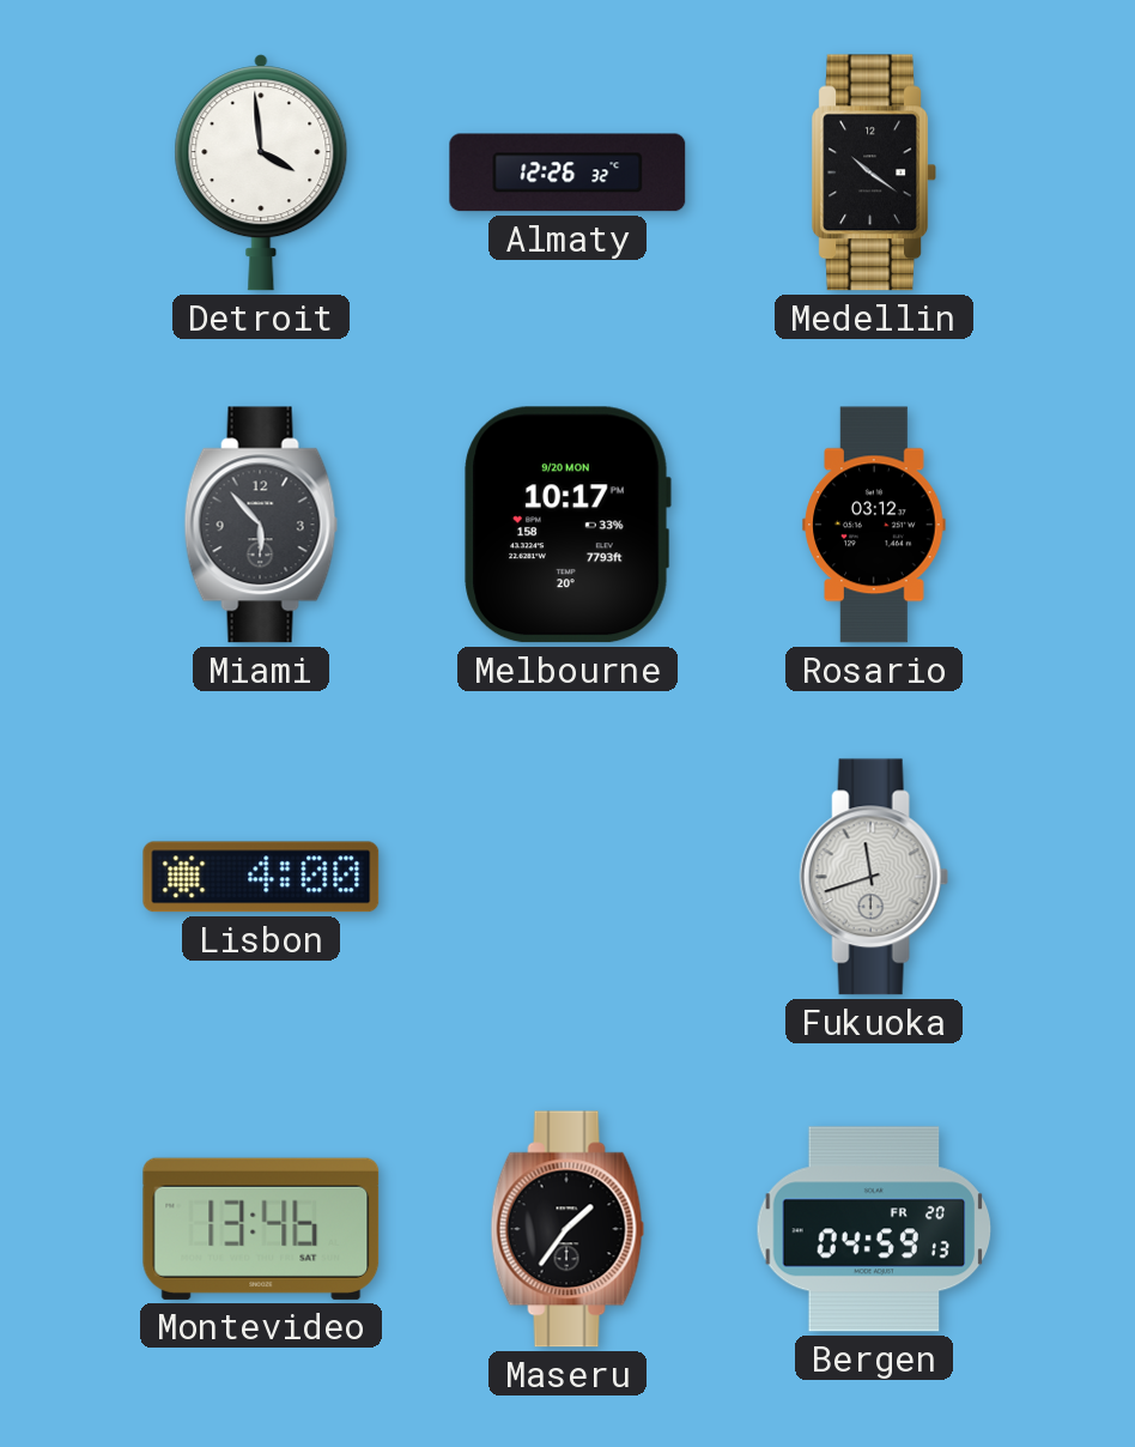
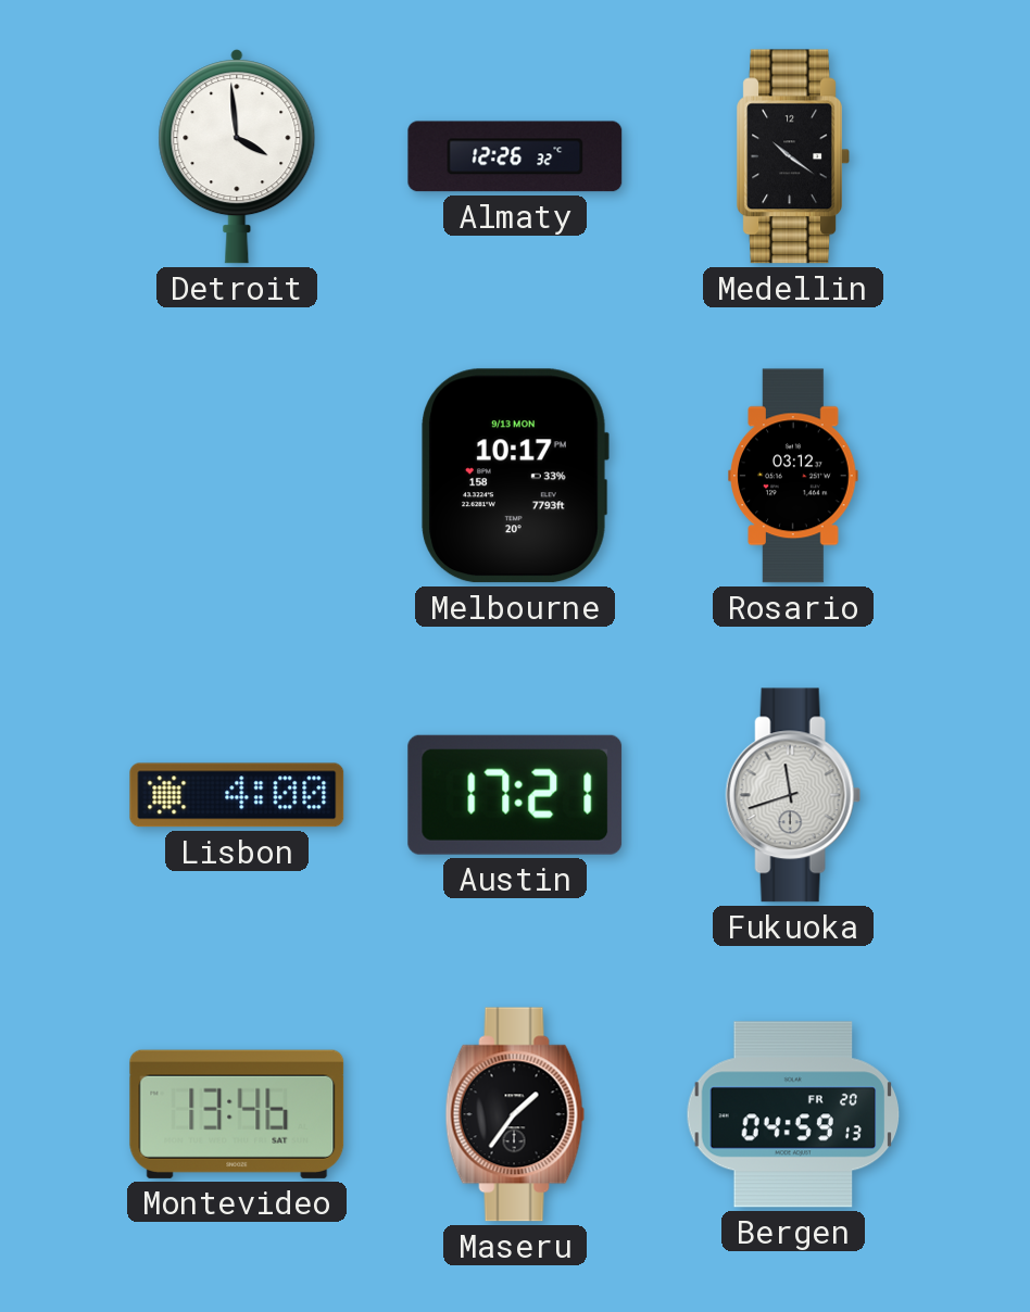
Miami: 5:53 -> none (261, 525)
Melbourne date: 9/20 MON -> 9/13 MON (515, 476)
Austin: none -> 17:21 (515, 795)
